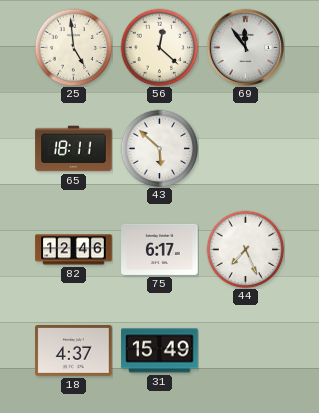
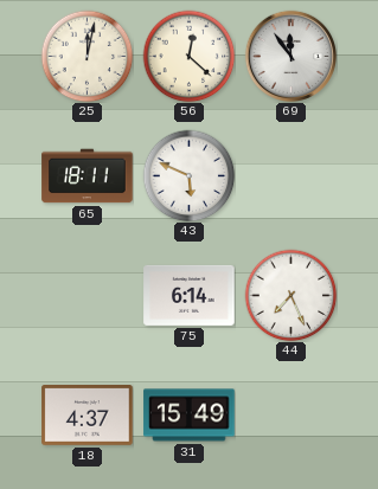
25: 4:59 -> 12:02 (87, 56)
43: 5:52 -> 5:49 (188, 175)
82: 12:46 -> none (74, 250)
75: 6:17 -> 6:14 (190, 295)
